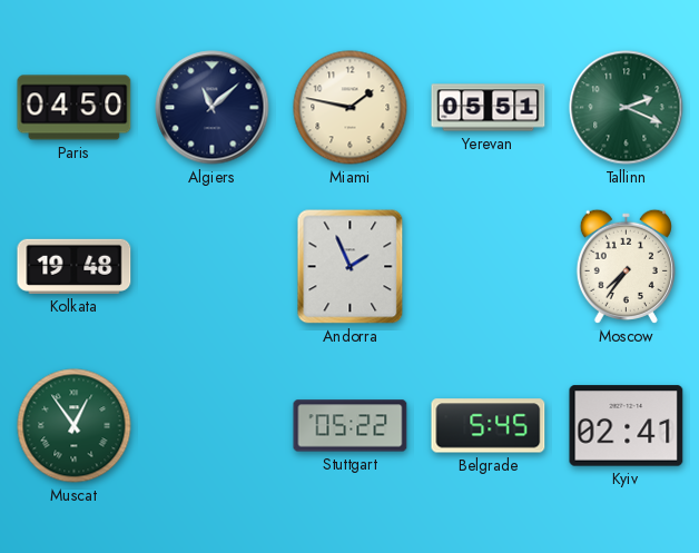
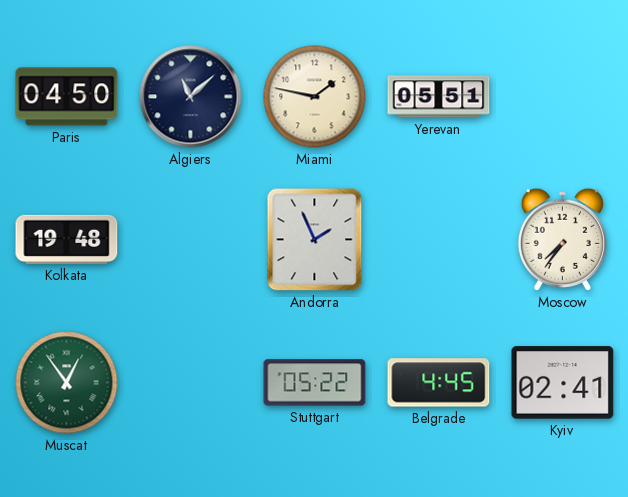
Tallinn: 2:19 -> none (627, 108)
Belgrade: 5:45 -> 4:45 (439, 383)
